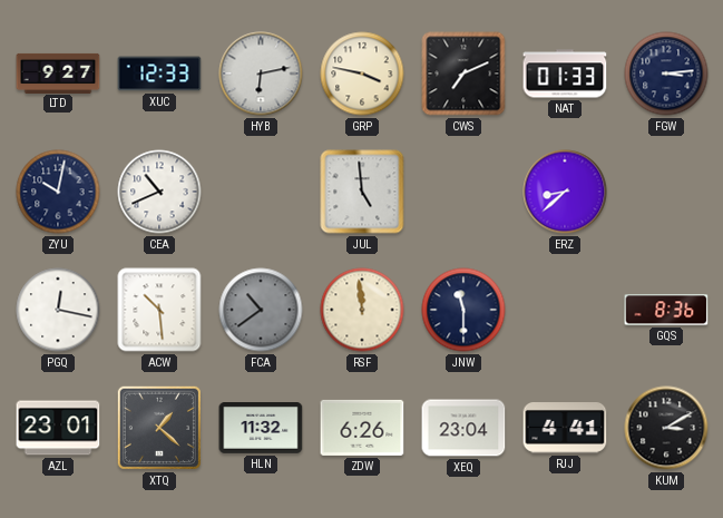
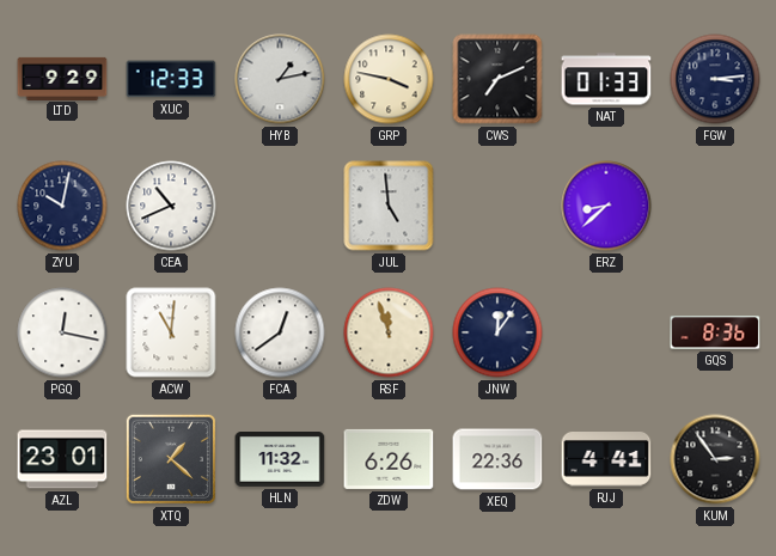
LTD: 9:27 -> 9:29 (62, 78)
HYB: 6:13 -> 1:13 (280, 79)
ACW: 10:29 -> 11:01 (171, 332)
FCA: 10:39 -> 12:39 (280, 332)
FCA dial: grey -> white (280, 332)
RSF: 11:59 -> 11:57 (389, 332)
JNW: 11:30 -> 12:06 (497, 332)
XEQ: 23:04 -> 22:36 (497, 459)
KUM: 3:10 -> 2:54 (715, 459)
